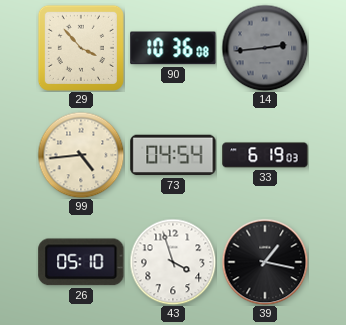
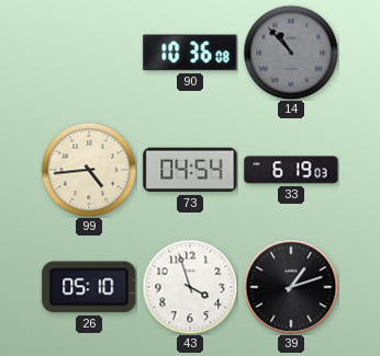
29: 3:53 -> none (81, 48)
14: 2:44 -> 10:53 (291, 53)
39: 1:17 -> 1:12 (291, 287)
